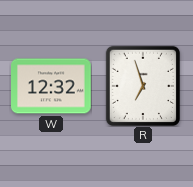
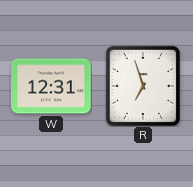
W: 12:32 -> 12:31 (52, 86)
